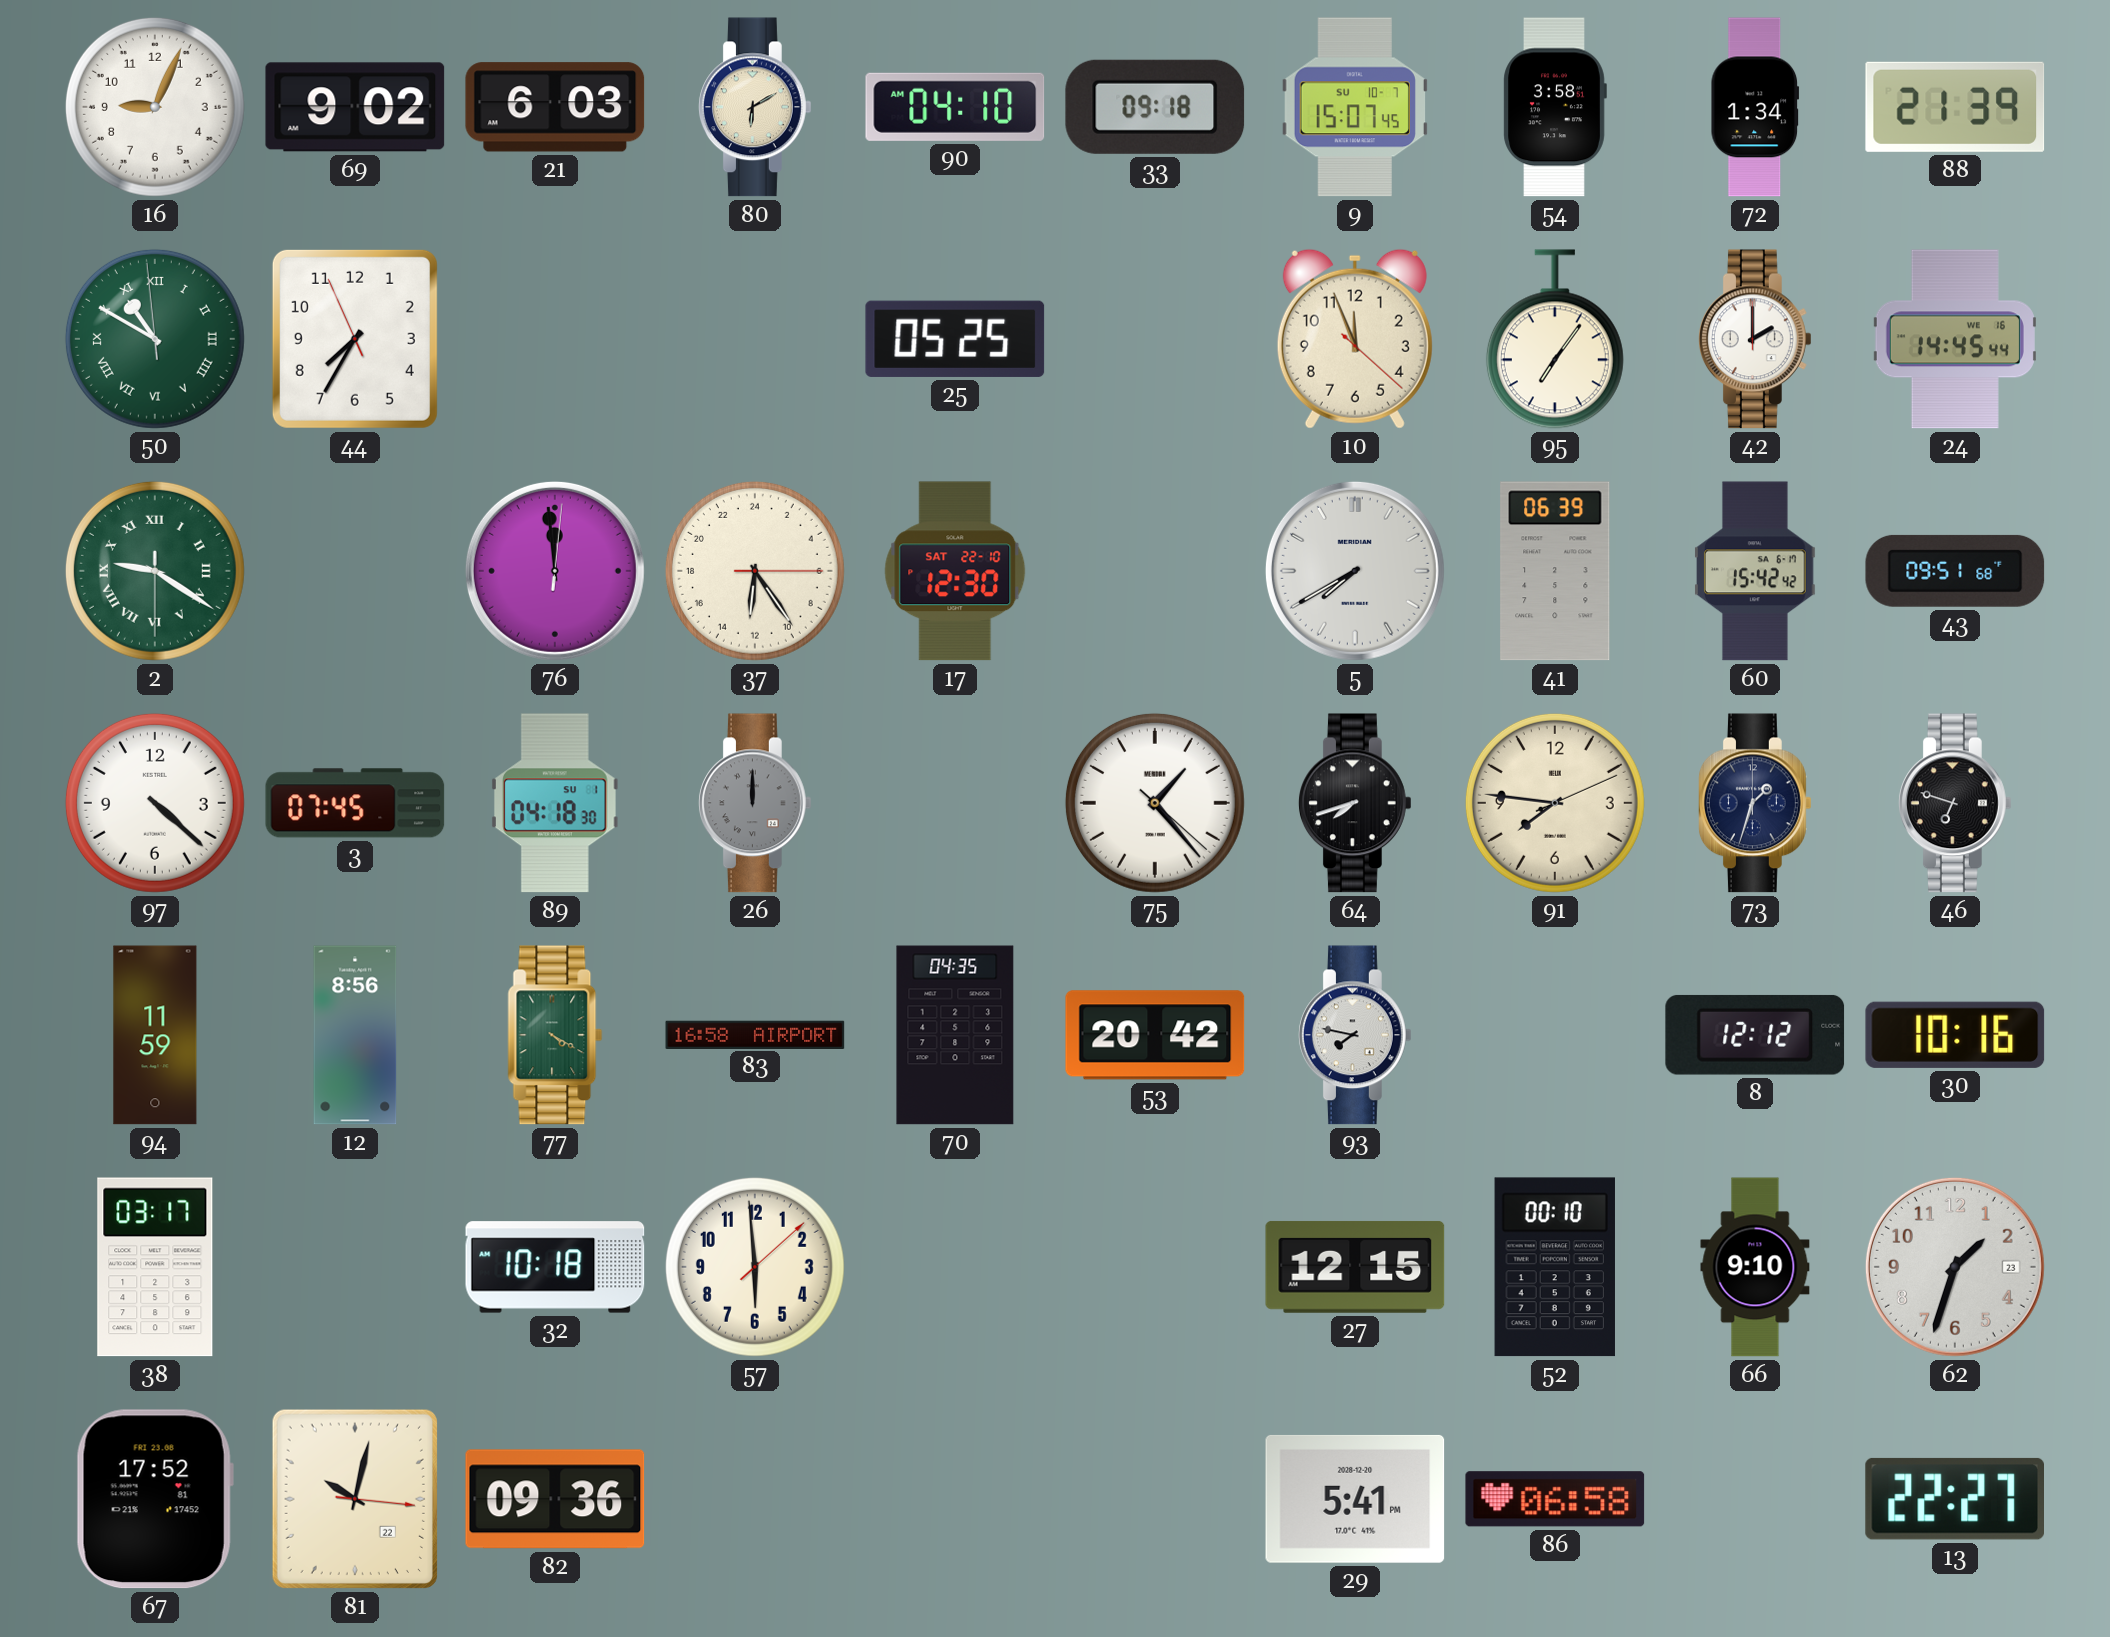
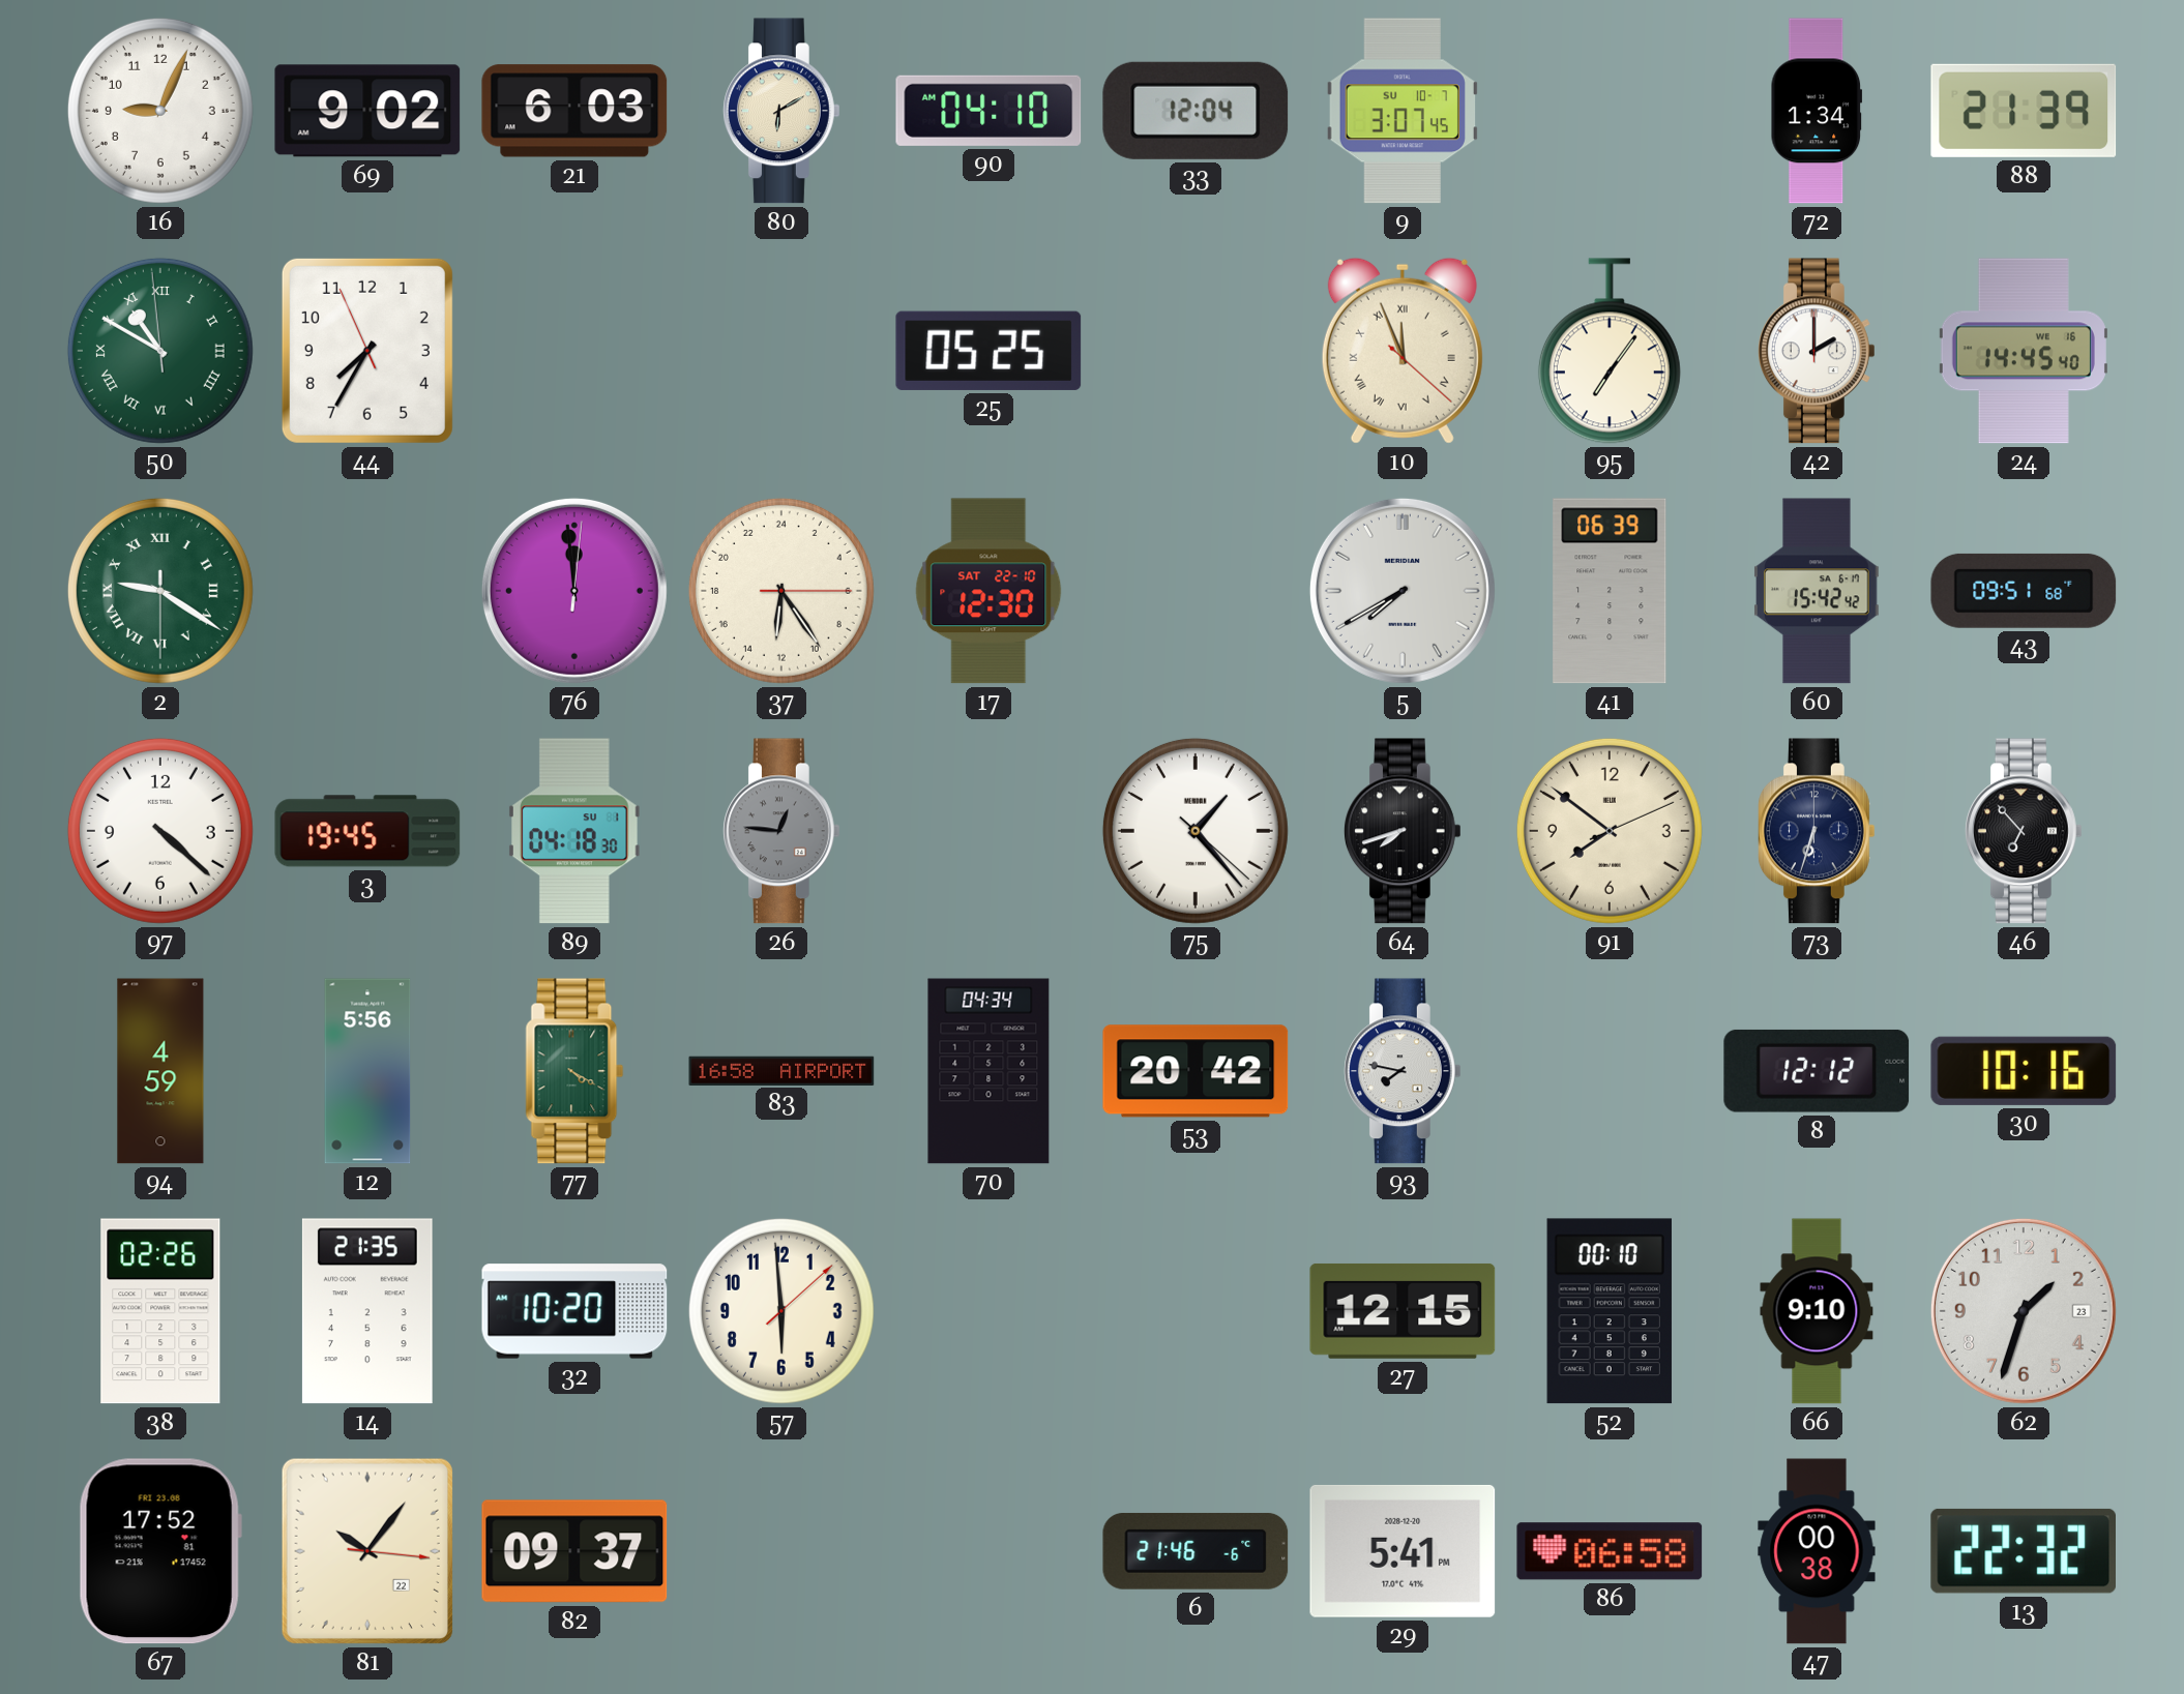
33: 09:18 -> 12:04 (1196, 111)
9: 15:07 -> 3:07 (1403, 111)
54: 3:58 -> none (1555, 107)
10 numerals: Arabic -> Roman (1403, 351)
24: 14:45:44 -> 14:45:40 (2024, 351)
3: 07:45 -> 19:45 (367, 831)
26: 12:00 -> 12:46 (781, 831)
91: 7:46 -> 7:51 (1610, 831)
73: 1:33 -> 6:33 (1817, 831)
46: 6:48 -> 6:53 (2024, 831)
94: 11:59 -> 4:59 (160, 1071)
12: 8:56 -> 5:56 (367, 1071)
70: 04:35 -> 04:34 (988, 1071)
38: 03:17 -> 02:26 (160, 1311)
14: none -> 21:35 (367, 1311)
32: 10:18 -> 10:20 (574, 1311)
81: 10:02 -> 10:06 (367, 1551)
82: 09:36 -> 09:37 (574, 1551)
6: none -> 21:46 (1196, 1551)
47: none -> 00:38 (1817, 1551)
13: 22:27 -> 22:32 (2023, 1551)
